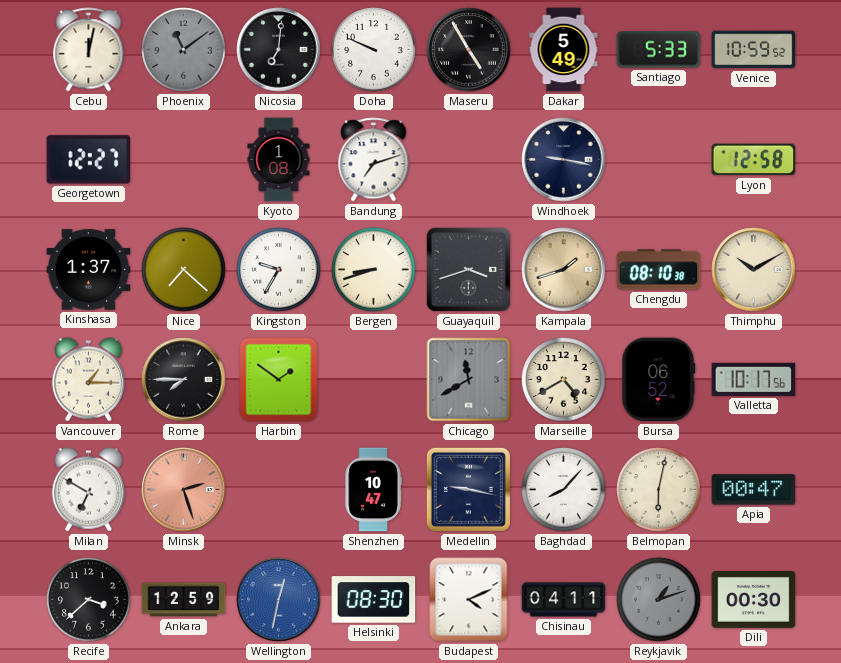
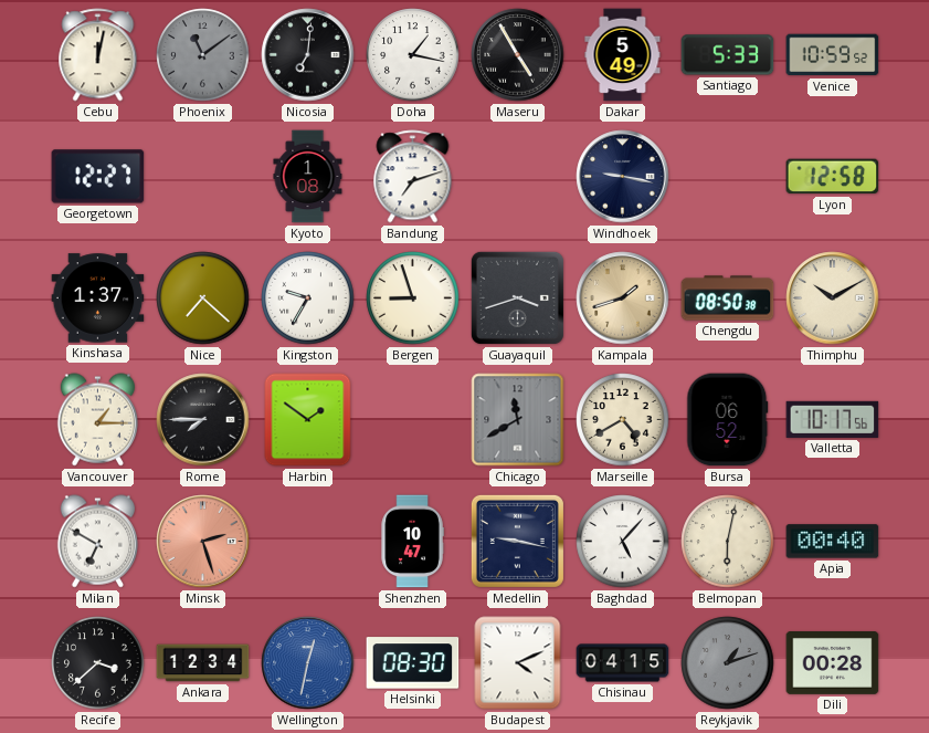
Doha: 9:49 -> 1:17 (413, 55)
Bergen: 8:42 -> 8:57 (413, 299)
Chengdu: 08:10 -> 08:50 (728, 299)
Baghdad: 8:07 -> 5:07 (623, 542)
Apia: 00:47 -> 00:40 (833, 542)
Ankara: 12:59 -> 12:34 (203, 663)
Chisinau: 04:11 -> 04:15 (623, 663)
Dili: 00:30 -> 00:28 (833, 663)
